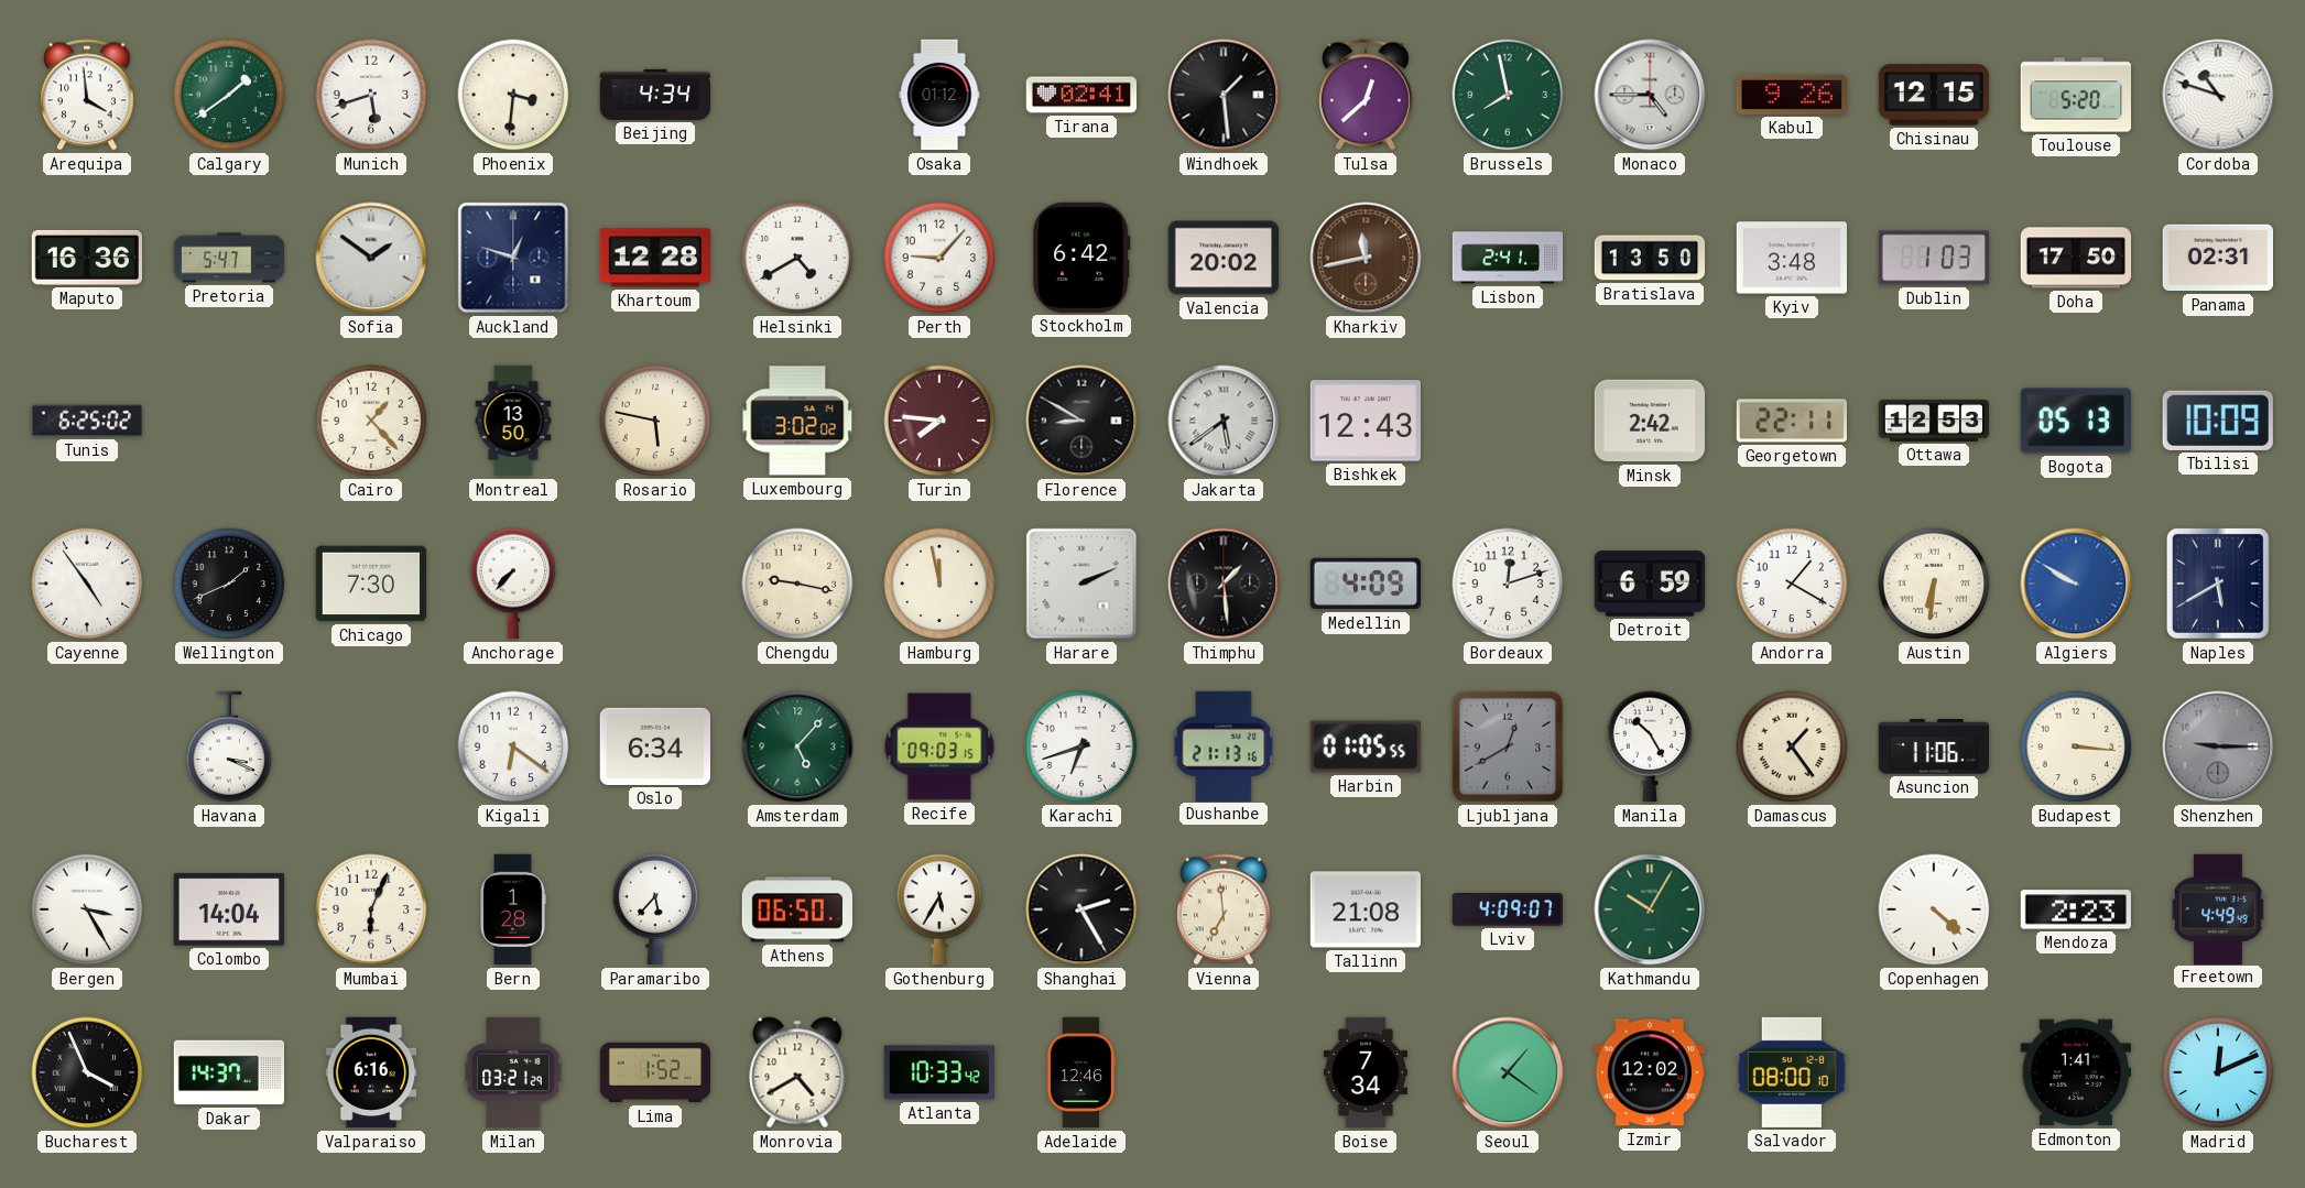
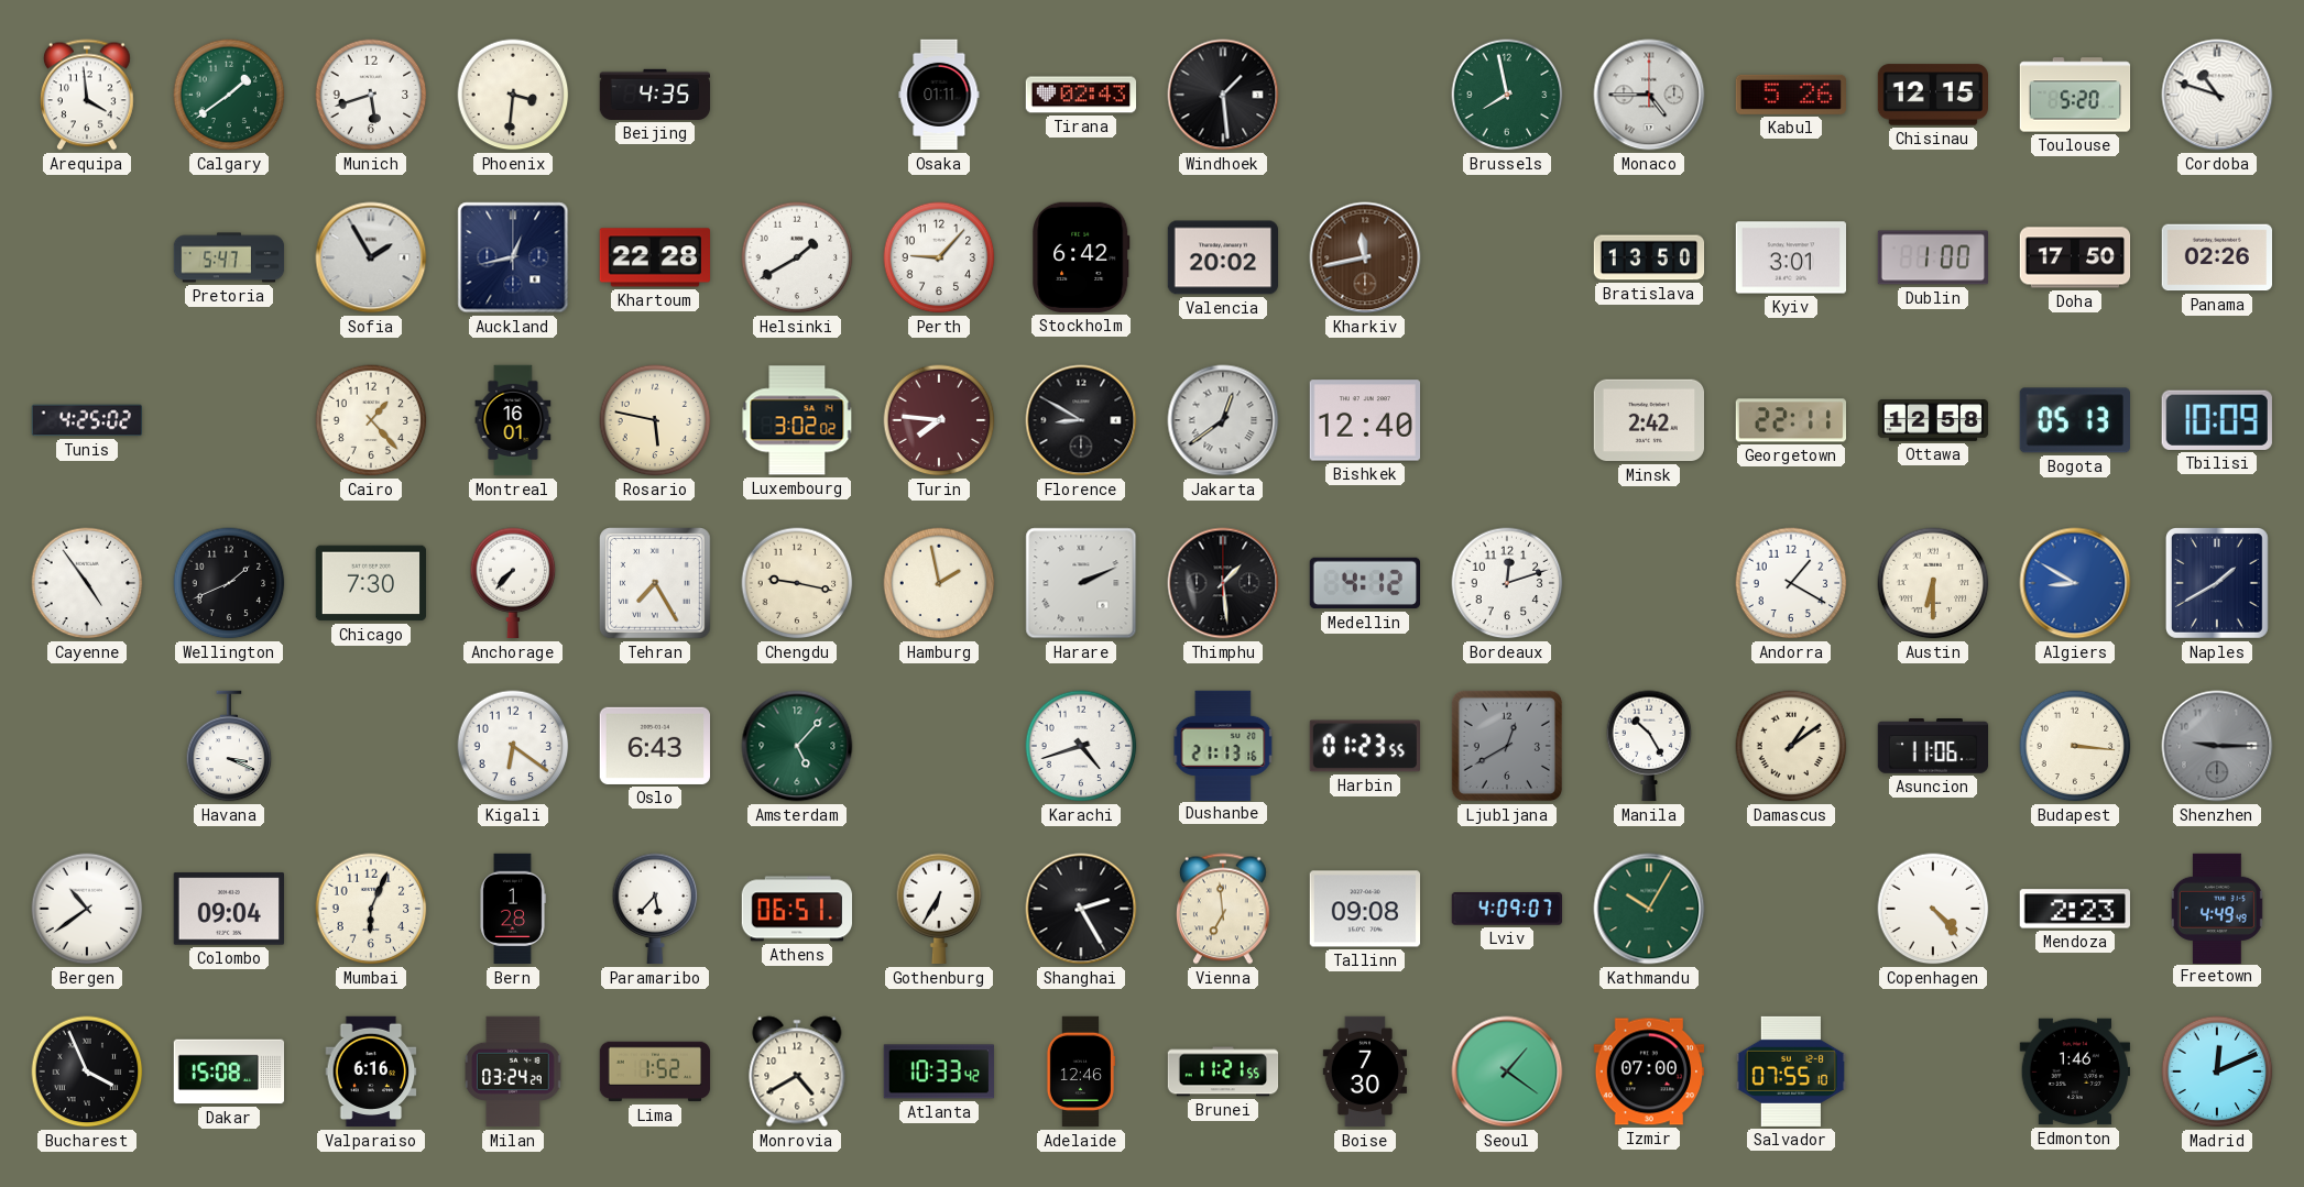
Beijing: 4:34 -> 4:35 (654, 95)
Osaka: 01:12 -> 01:11 (939, 95)
Tirana: 02:41 -> 02:43 (1081, 95)
Tulsa: 12:38 -> none (1367, 95)
Kabul: 9:26 -> 5:26 (1790, 95)
Maputo: 16:36 -> none (87, 258)
Sofia: 1:51 -> 1:55 (371, 257)
Auckland: 12:48 -> 12:43 (513, 257)
Khartoum: 12:28 -> 22:28 (654, 257)
Helsinki: 4:40 -> 1:40 (797, 257)
Lisbon: 2:41 -> none (1508, 258)
Kyiv: 3:48 -> 3:01 (1790, 257)
Dublin: 1:03 -> 1:00 (1932, 257)
Panama: 02:31 -> 02:26 (2216, 257)
Tunis: 6:25 -> 4:25 (86, 420)
Montreal: 13:50 -> 16:01 (513, 420)
Jakarta: 5:39 -> 12:39 (1223, 420)
Bishkek: 12:43 -> 12:40 (1364, 420)
Ottawa: 12:53 -> 12:58 (1933, 420)
Tehran: none -> 7:25 (656, 584)
Hamburg: 11:58 -> 1:58 (939, 583)
Medellin: 4:09 -> 4:12 (1364, 583)
Detroit: 6:59 -> none (1649, 584)
Austin: 6:31 -> 6:30 (1933, 583)
Algiers: 9:50 -> 8:50 (2075, 583)
Naples: 5:40 -> 1:40 (2217, 583)
Oslo: 6:34 -> 6:43 (654, 746)
Recife: 09:03 -> none (939, 746)
Karachi: 6:42 -> 4:42 (1081, 746)
Harbin: 01:05 -> 01:23 (1364, 746)
Damascus: 1:24 -> 1:09 (1791, 746)
Bergen: 3:25 -> 10:39 (87, 909)
Colombo: 14:04 -> 09:04 (228, 909)
Athens: 06:50 -> 06:51 (796, 909)
Gothenburg: 5:35 -> 6:35 (939, 909)
Tallinn: 21:08 -> 09:08 (1364, 909)
Copenhagen: 4:22 -> 4:23 (1933, 909)
Dakar: 14:37 -> 15:08 (229, 1071)
Milan: 03:21 -> 03:24 (513, 1071)
Brunei: none -> 11:21 (1223, 1071)
Boise: 7:34 -> 7:30 (1364, 1071)
Izmir: 12:02 -> 07:00 (1648, 1071)
Salvador: 08:00 -> 07:55 (1790, 1071)
Edmonton: 1:41 -> 1:46 (2074, 1071)
